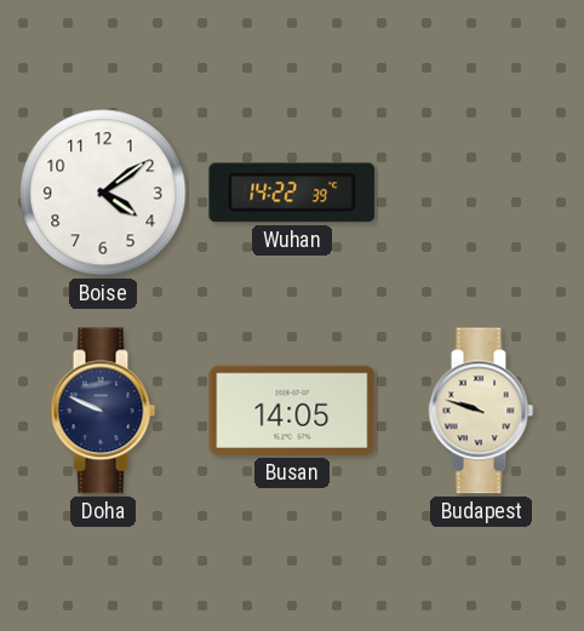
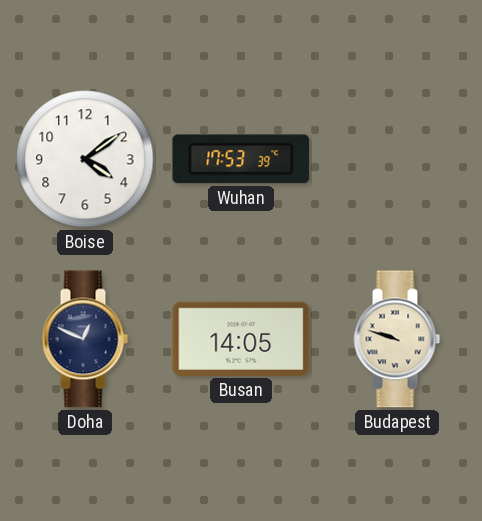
Wuhan: 14:22 -> 17:53 (241, 159)
Doha: 9:49 -> 12:49 (85, 339)
